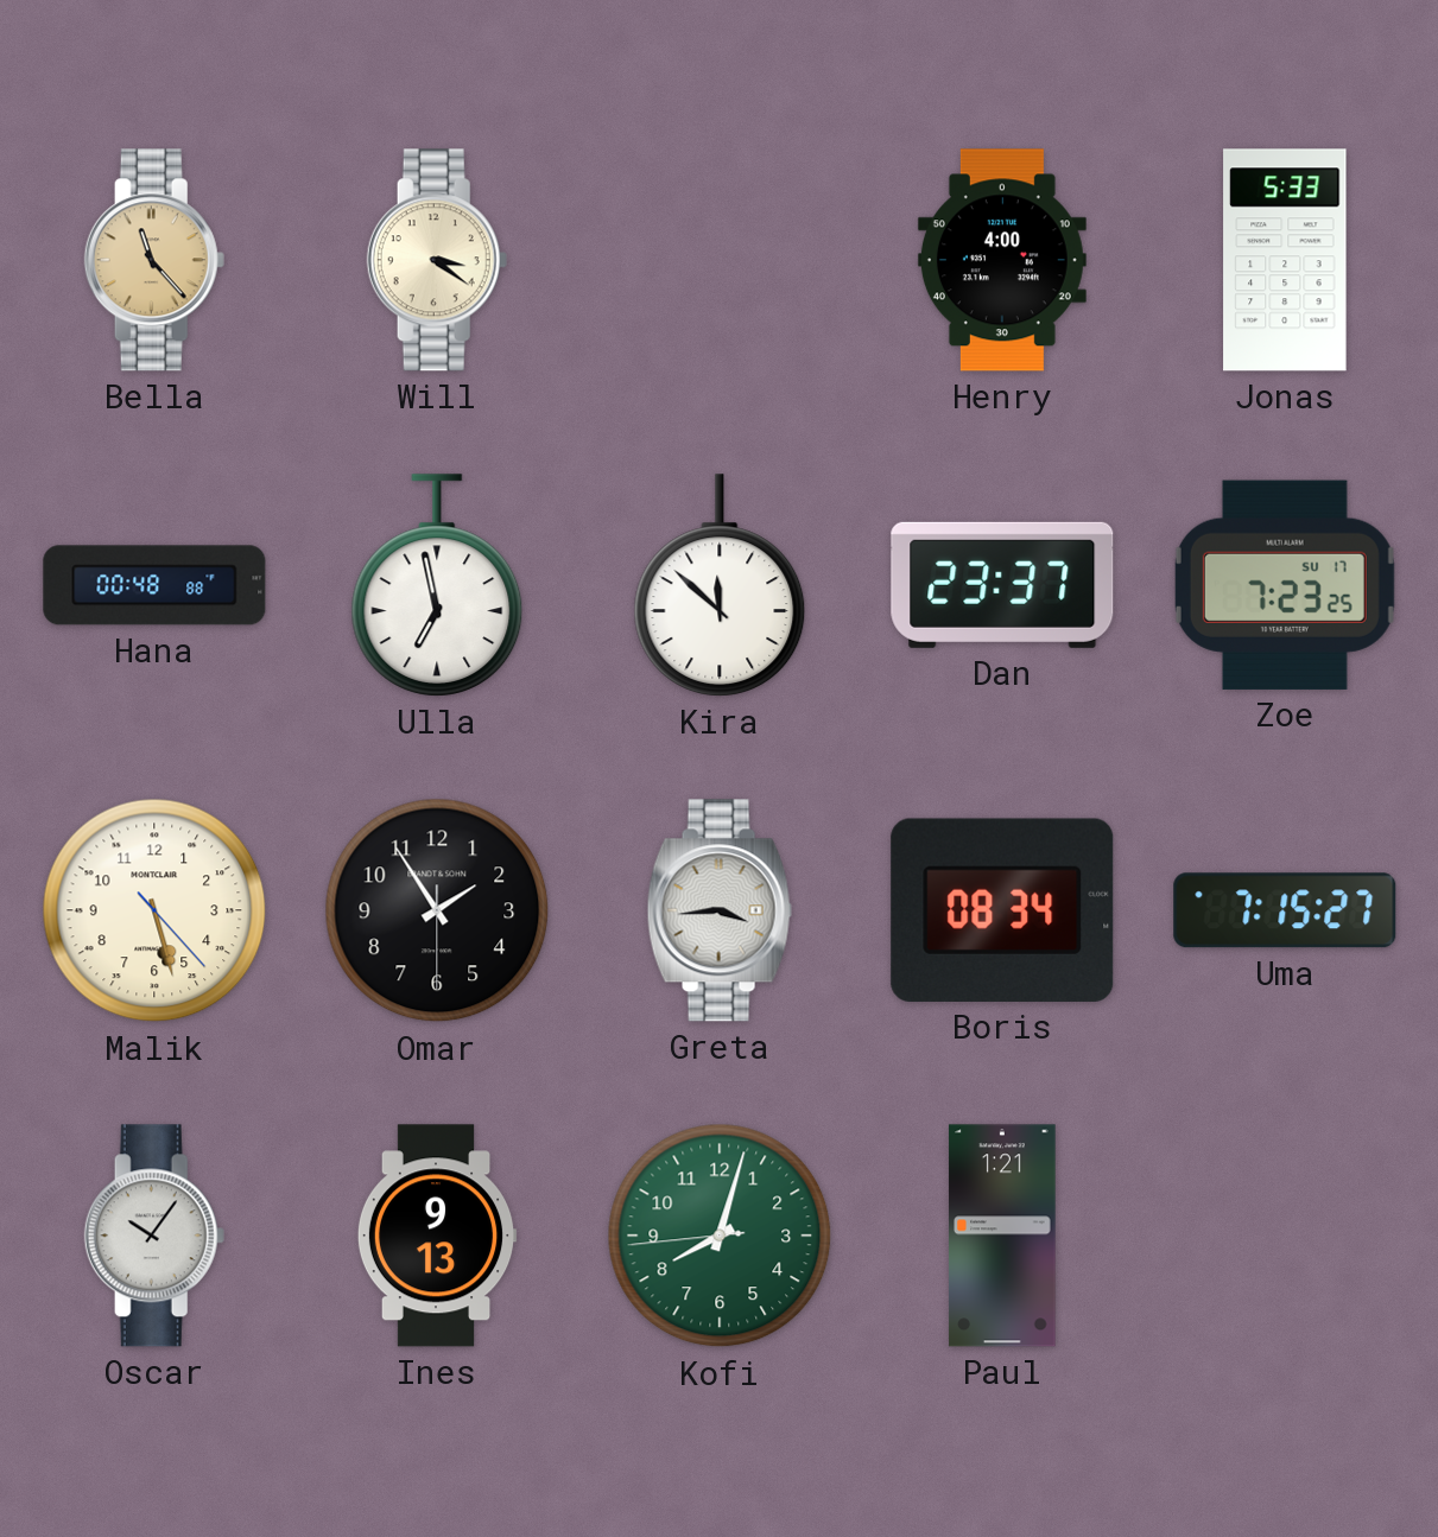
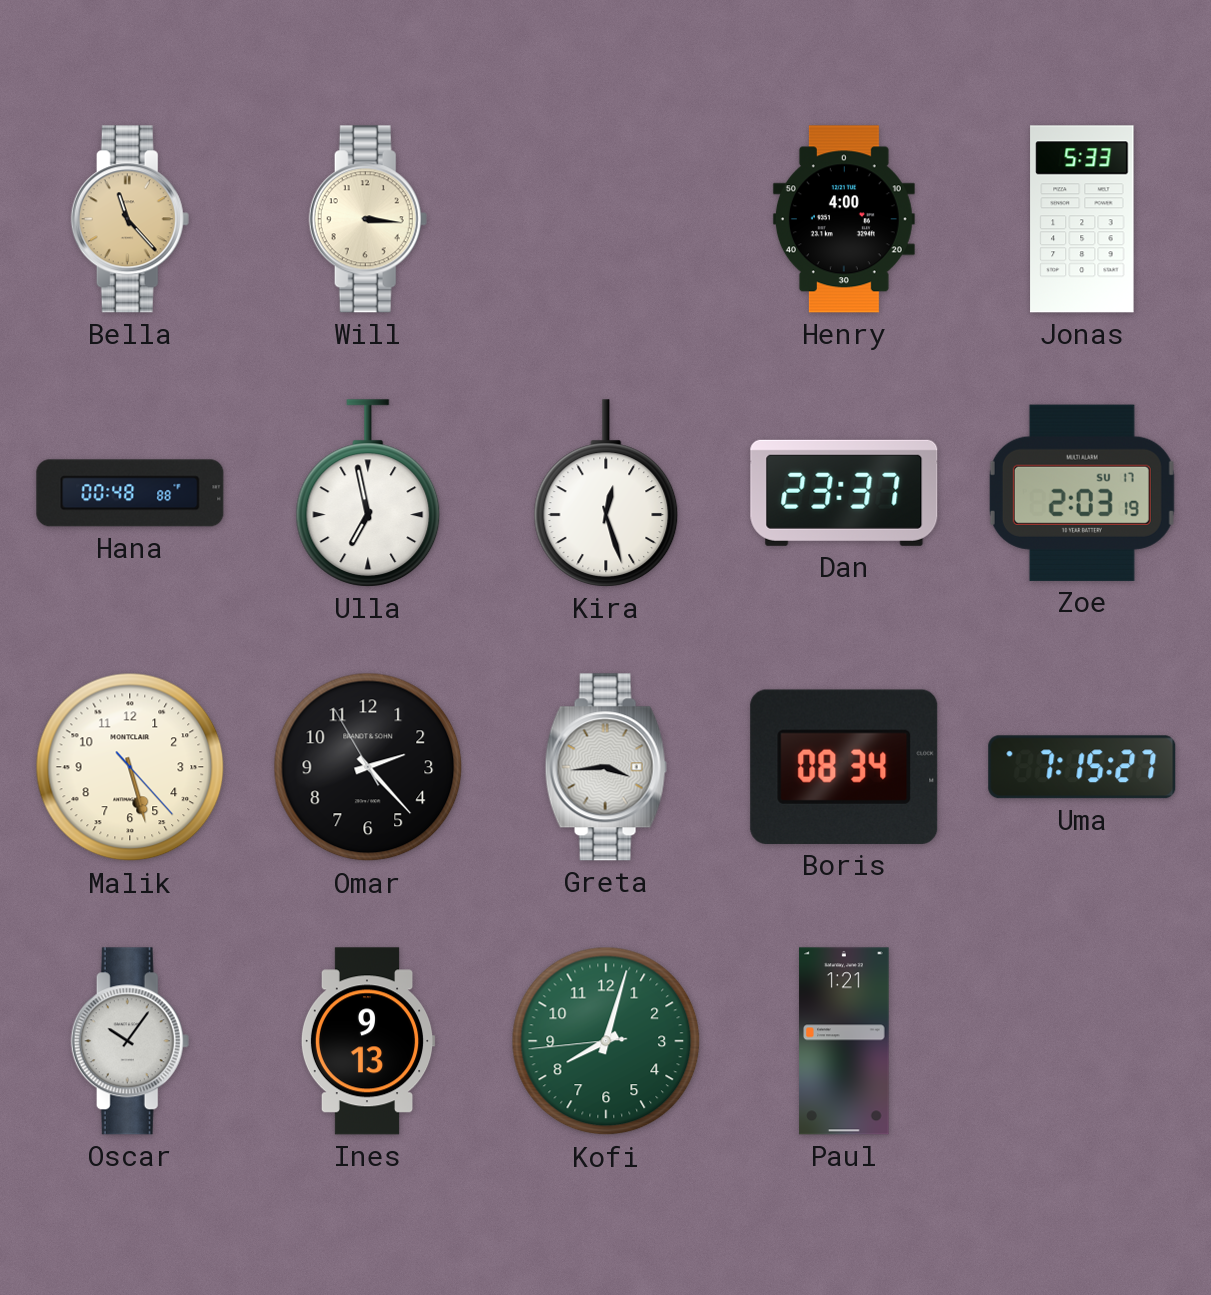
Will: 3:21 -> 3:16 (368, 219)
Kira: 11:52 -> 12:27 (606, 493)
Zoe: 7:23 -> 2:03 (1082, 493)
Omar: 1:54 -> 2:22 (368, 767)
